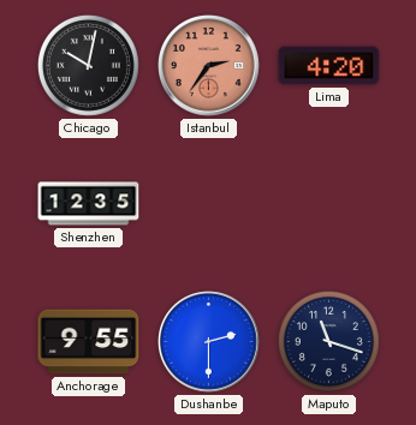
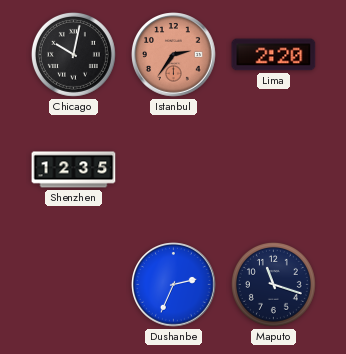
Lima: 4:20 -> 2:20 (274, 55)
Anchorage: 9:55 -> none (89, 342)
Dushanbe: 2:30 -> 2:34 (174, 285)
